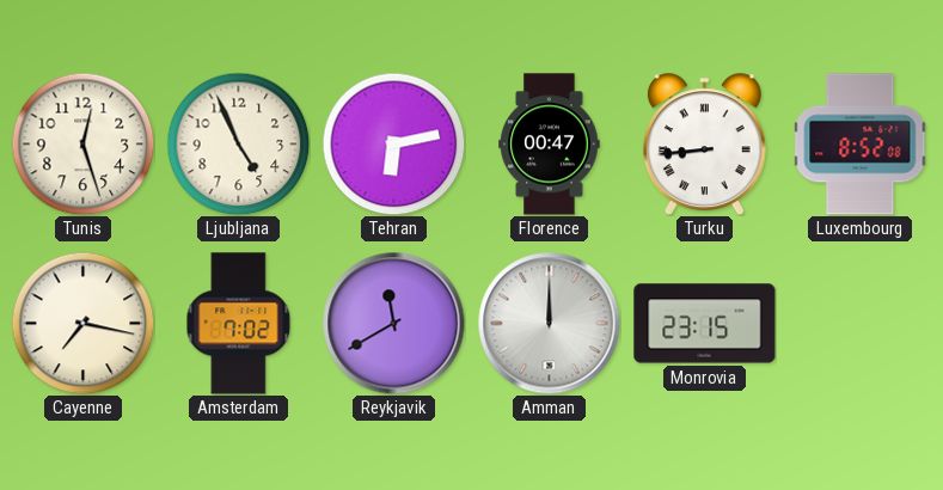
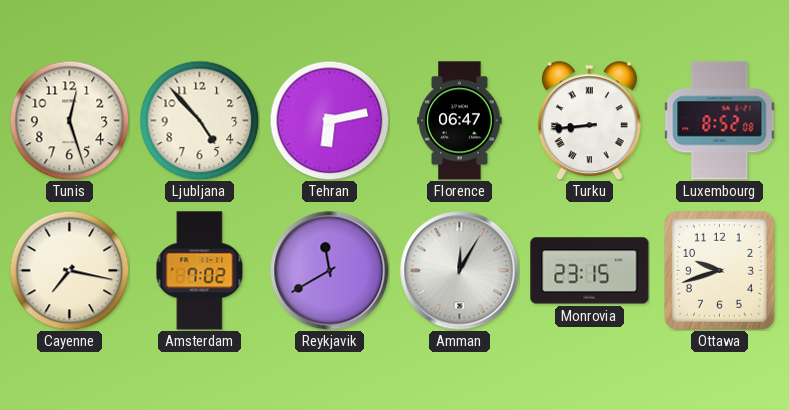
Ljubljana: 4:56 -> 4:53 (199, 120)
Florence: 00:47 -> 06:47 (460, 121)
Amman: 12:00 -> 12:05 (460, 271)
Ottawa: none -> 9:42 (719, 270)
